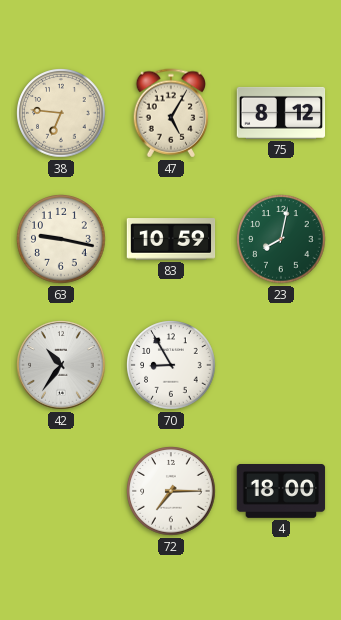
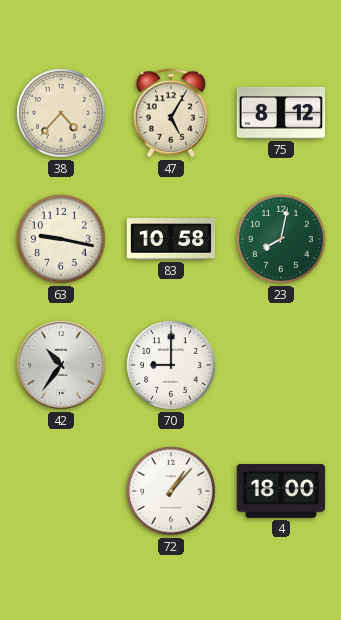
38: 6:46 -> 4:37 (61, 113)
83: 10:59 -> 10:58 (171, 239)
70: 8:55 -> 9:00 (171, 365)
72: 7:15 -> 1:07 (171, 491)
